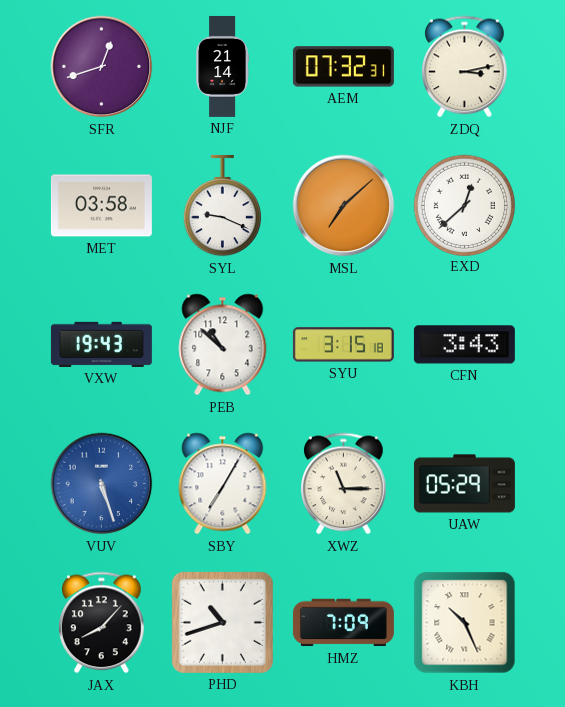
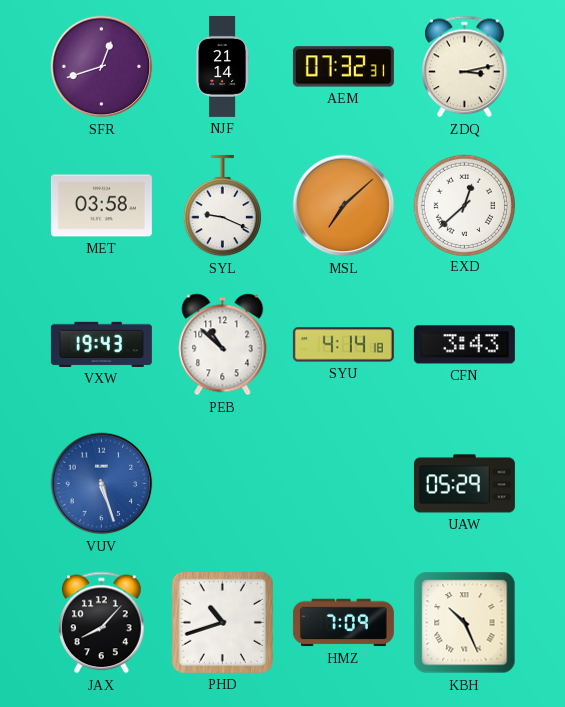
SYU: 3:15 -> 4:14 (343, 345)
SBY: 7:05 -> none (223, 484)
XWZ: 11:15 -> none (344, 484)
